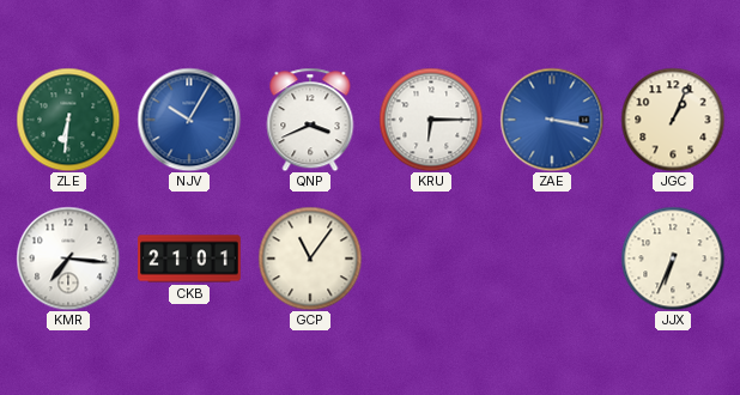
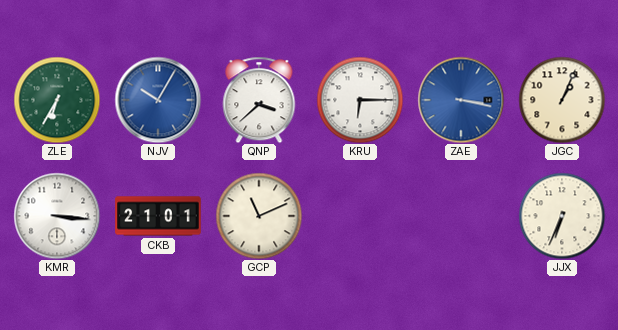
ZLE: 6:31 -> 6:35 (57, 100)
QNP: 3:41 -> 3:38 (259, 100)
KMR: 7:16 -> 3:16 (57, 216)
GCP: 11:06 -> 11:11 (259, 216)
